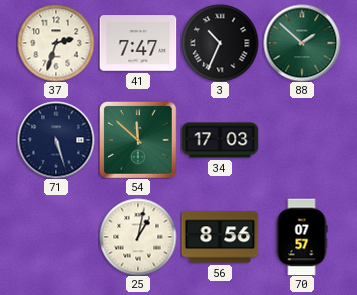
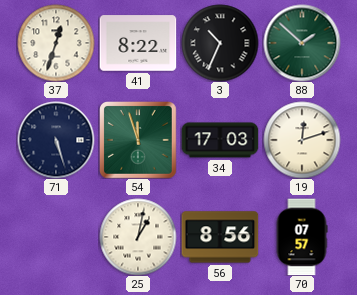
37: 2:33 -> 12:33 (56, 43)
41: 7:47 -> 8:22 (138, 43)
54: 11:52 -> 11:57 (138, 140)
19: none -> 12:12 (302, 140)
